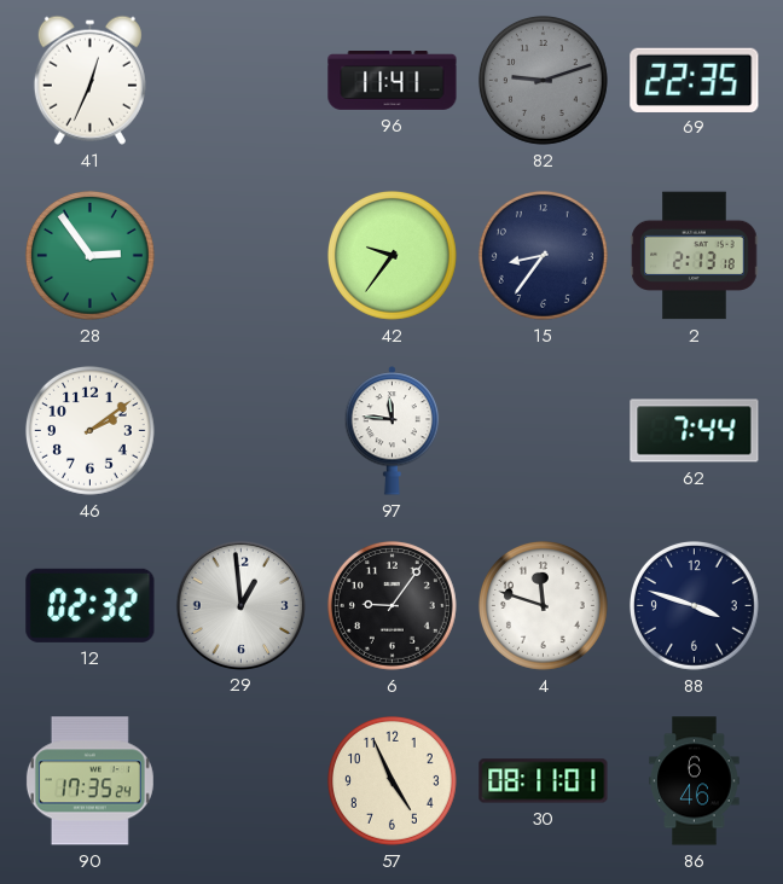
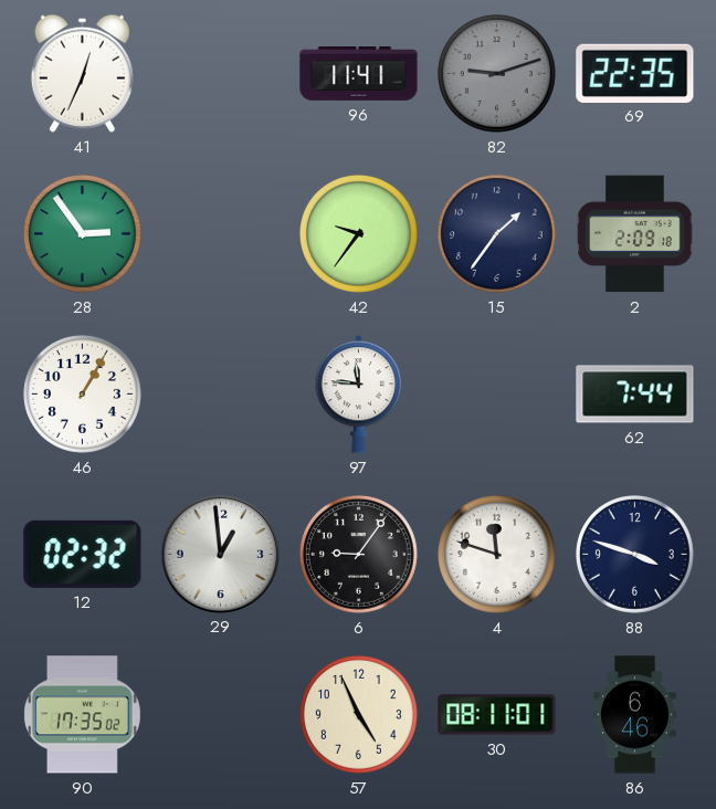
15: 8:36 -> 1:36 (496, 233)
2: 2:13 -> 2:09 (635, 234)
46: 2:09 -> 1:05 (82, 393)
90: 17:35:24 -> 17:35:02 (82, 715)
